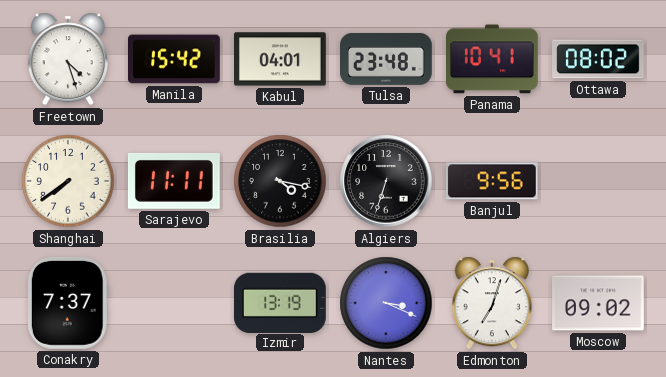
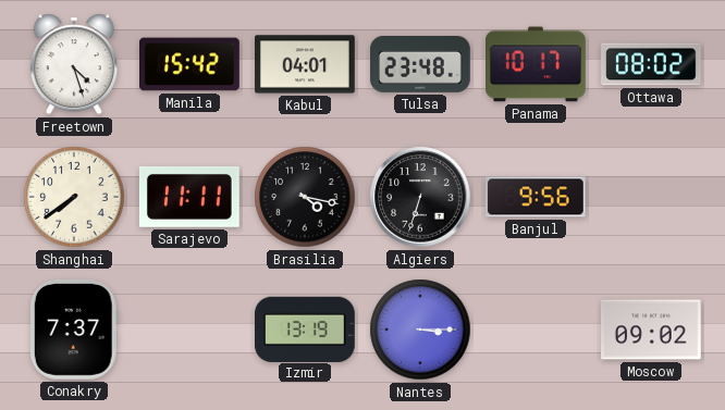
Panama: 10:41 -> 10:17 (537, 64)
Nantes: 3:19 -> 3:15 (420, 330)
Edmonton: 7:03 -> none (492, 303)
